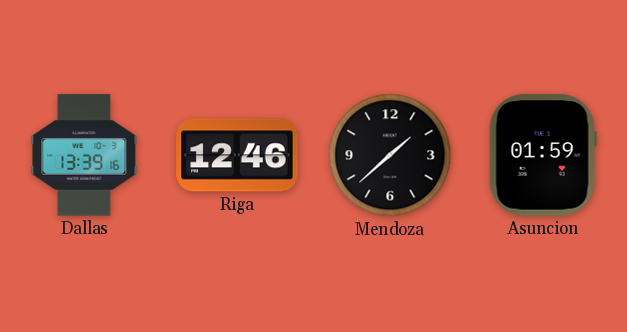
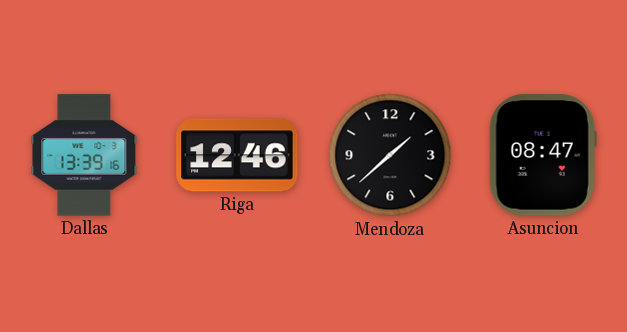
Asuncion: 01:59 -> 08:47 (543, 155)
